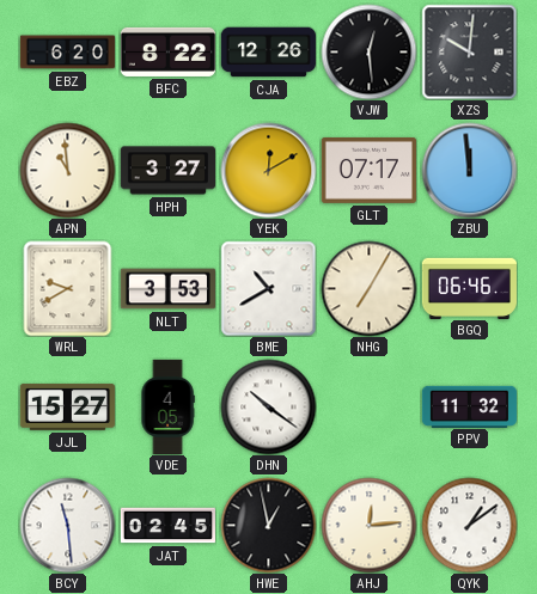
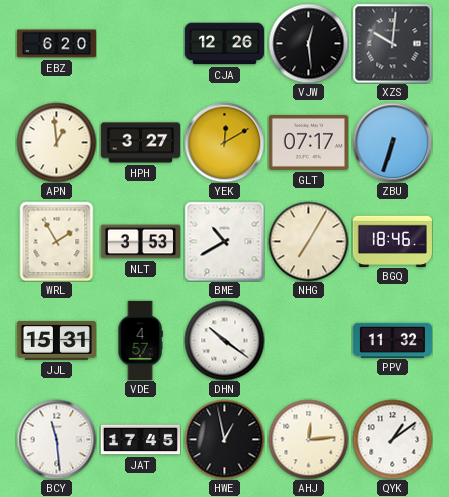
BFC: 8:22 -> none (167, 51)
APN: 10:59 -> 12:59 (56, 142)
ZBU: 11:59 -> 6:33 (392, 142)
WRL: 9:40 -> 1:55 (57, 241)
BGQ: 06:46 -> 18:46 (392, 241)
JJL: 15:27 -> 15:31 (56, 340)
VDE: 4:05 -> 4:57 (140, 340)
JAT: 02:45 -> 17:45 (140, 440)
